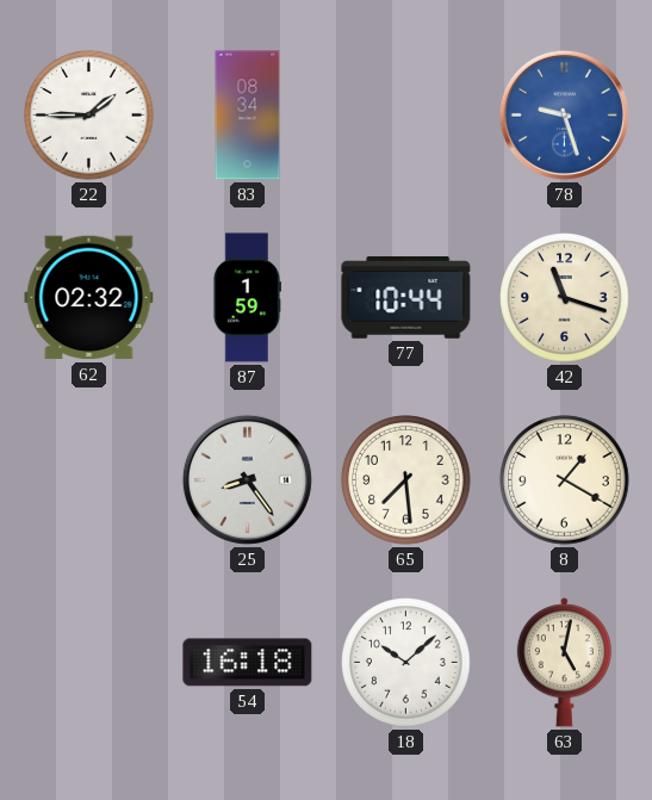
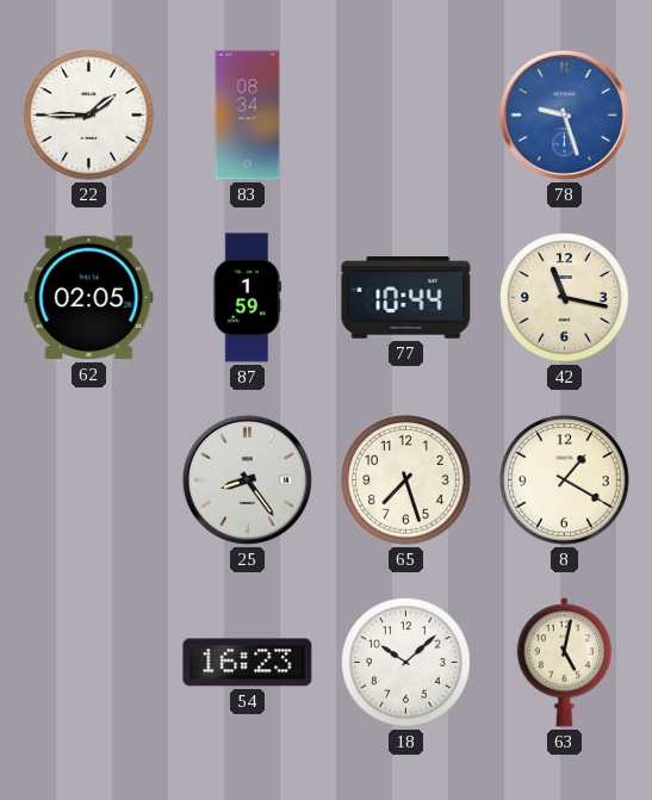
62: 02:32 -> 02:05 (89, 298)
42: 11:18 -> 11:17 (565, 298)
65: 7:29 -> 7:27 (406, 480)
54: 16:18 -> 16:23 (248, 663)
